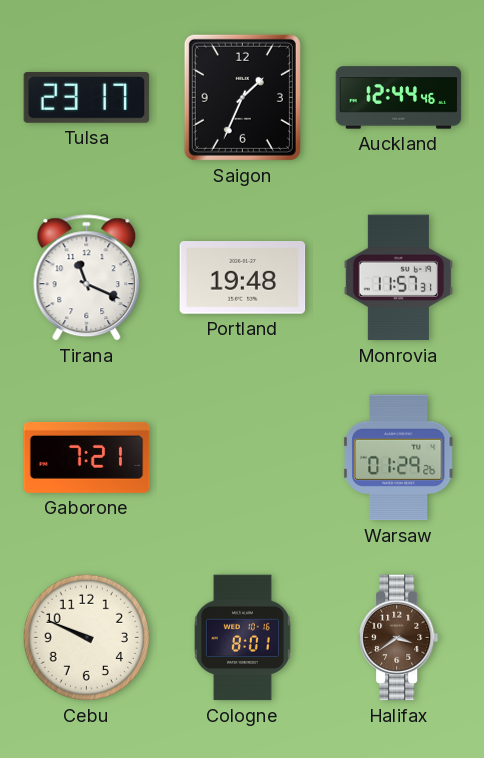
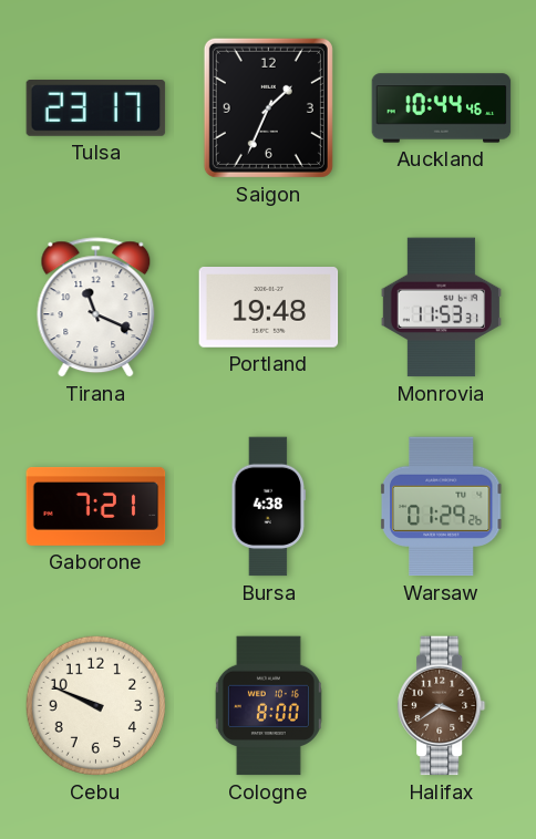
Auckland: 12:44 -> 10:44 (442, 108)
Monrovia: 11:57 -> 11:53 (441, 308)
Bursa: none -> 4:38 (269, 507)
Cologne: 8:01 -> 8:00 (268, 706)
